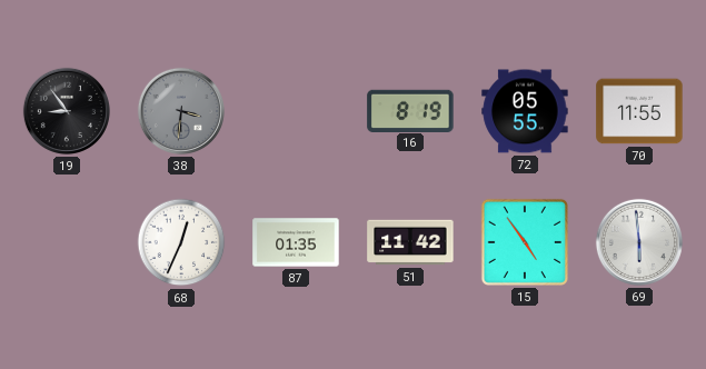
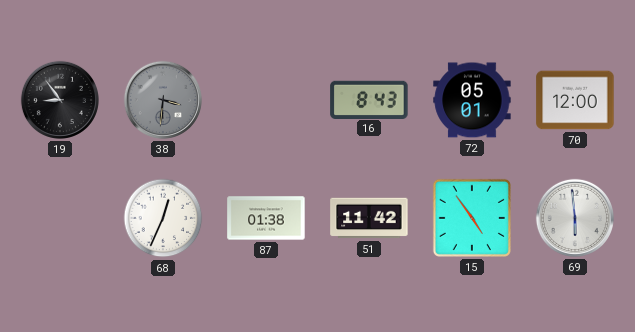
16: 8:19 -> 8:43 (369, 99)
72: 05:55 -> 05:01 (472, 100)
70: 11:55 -> 12:00 (575, 100)
87: 01:35 -> 01:38 (266, 218)
